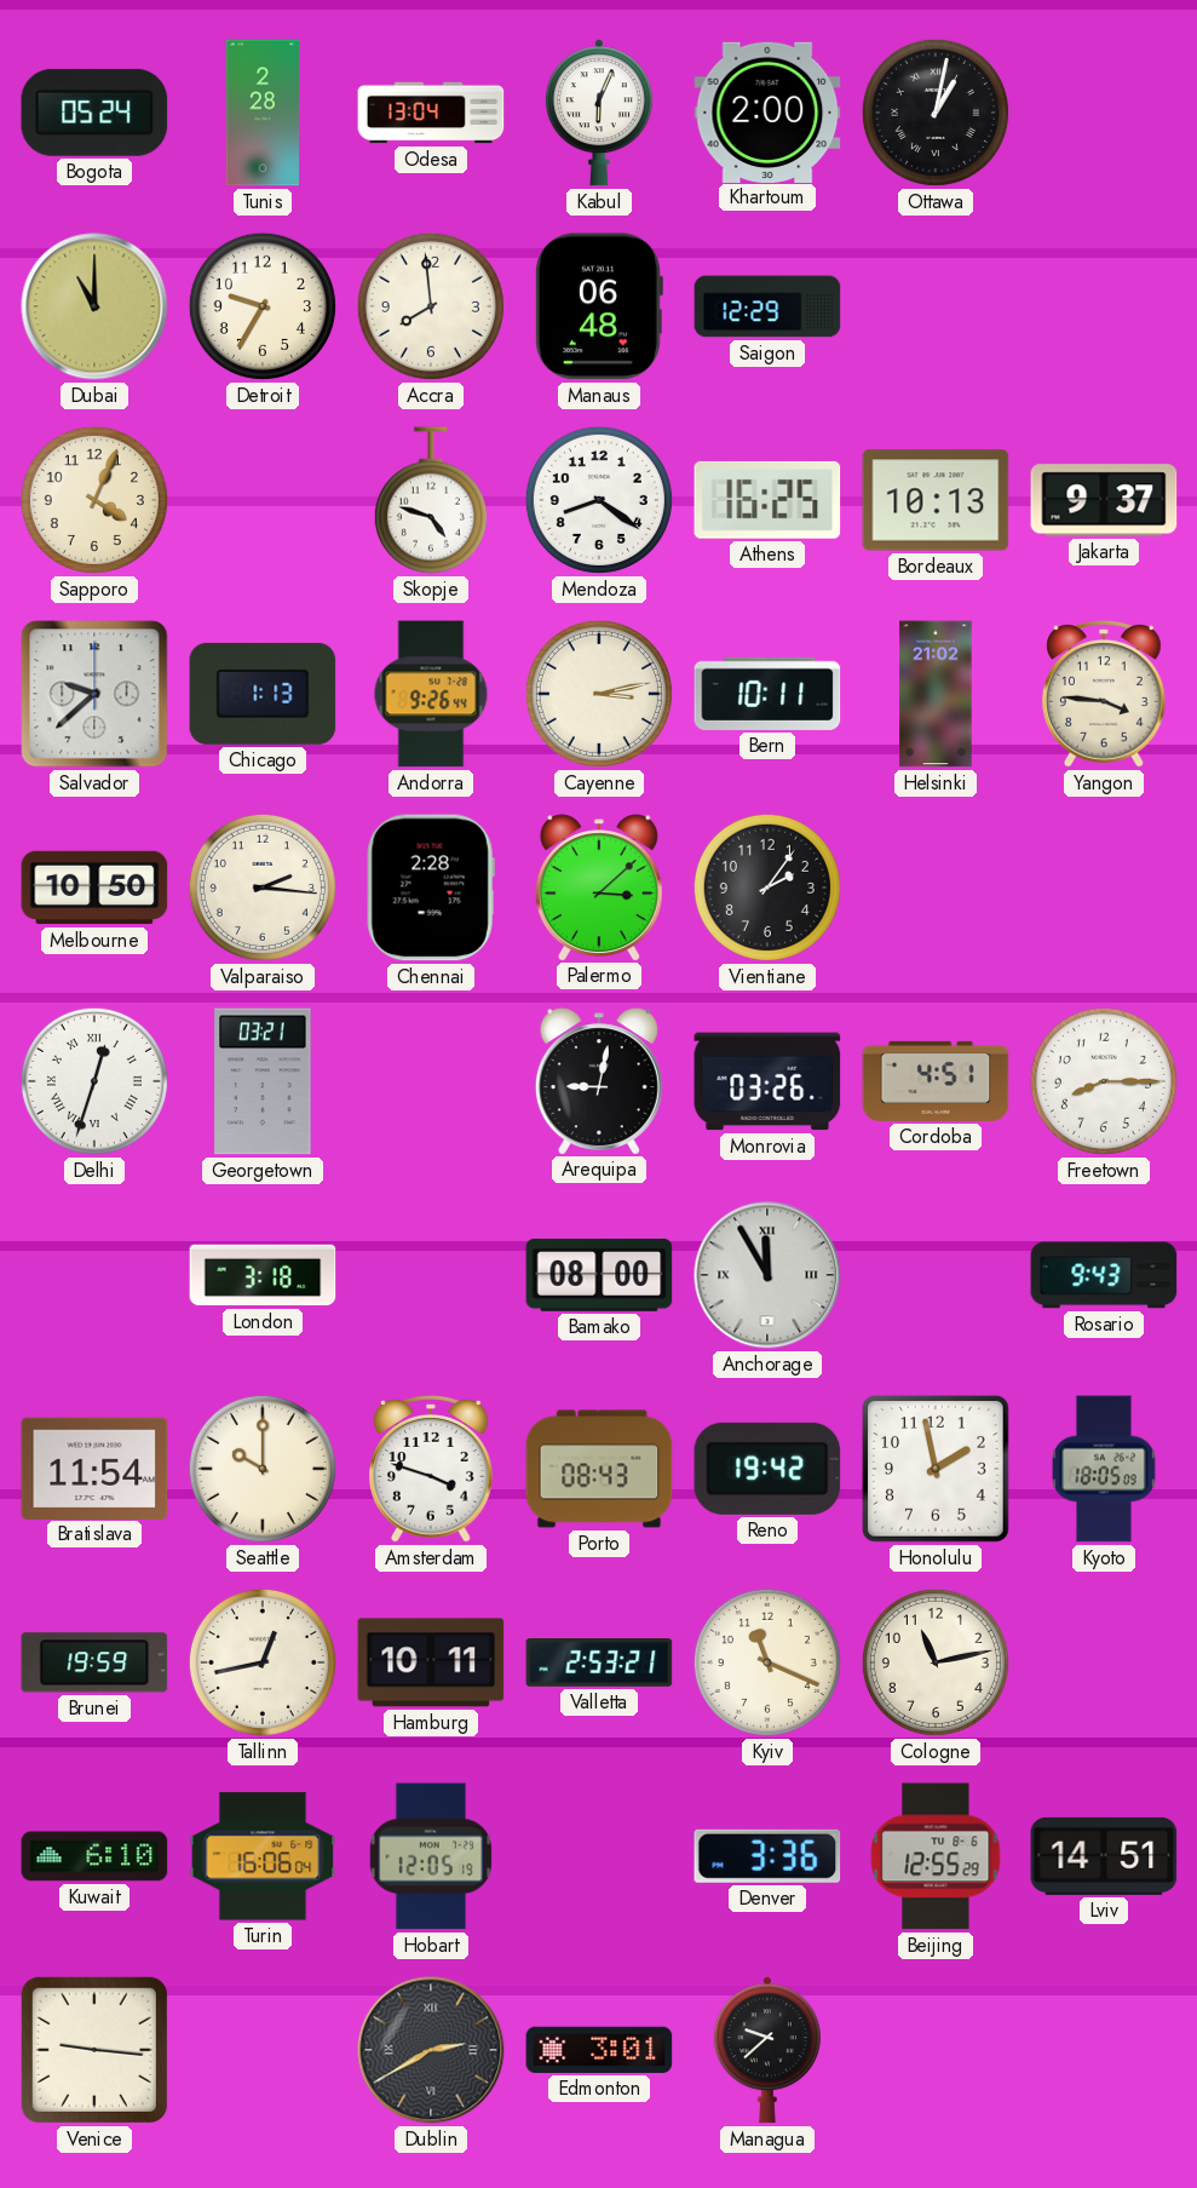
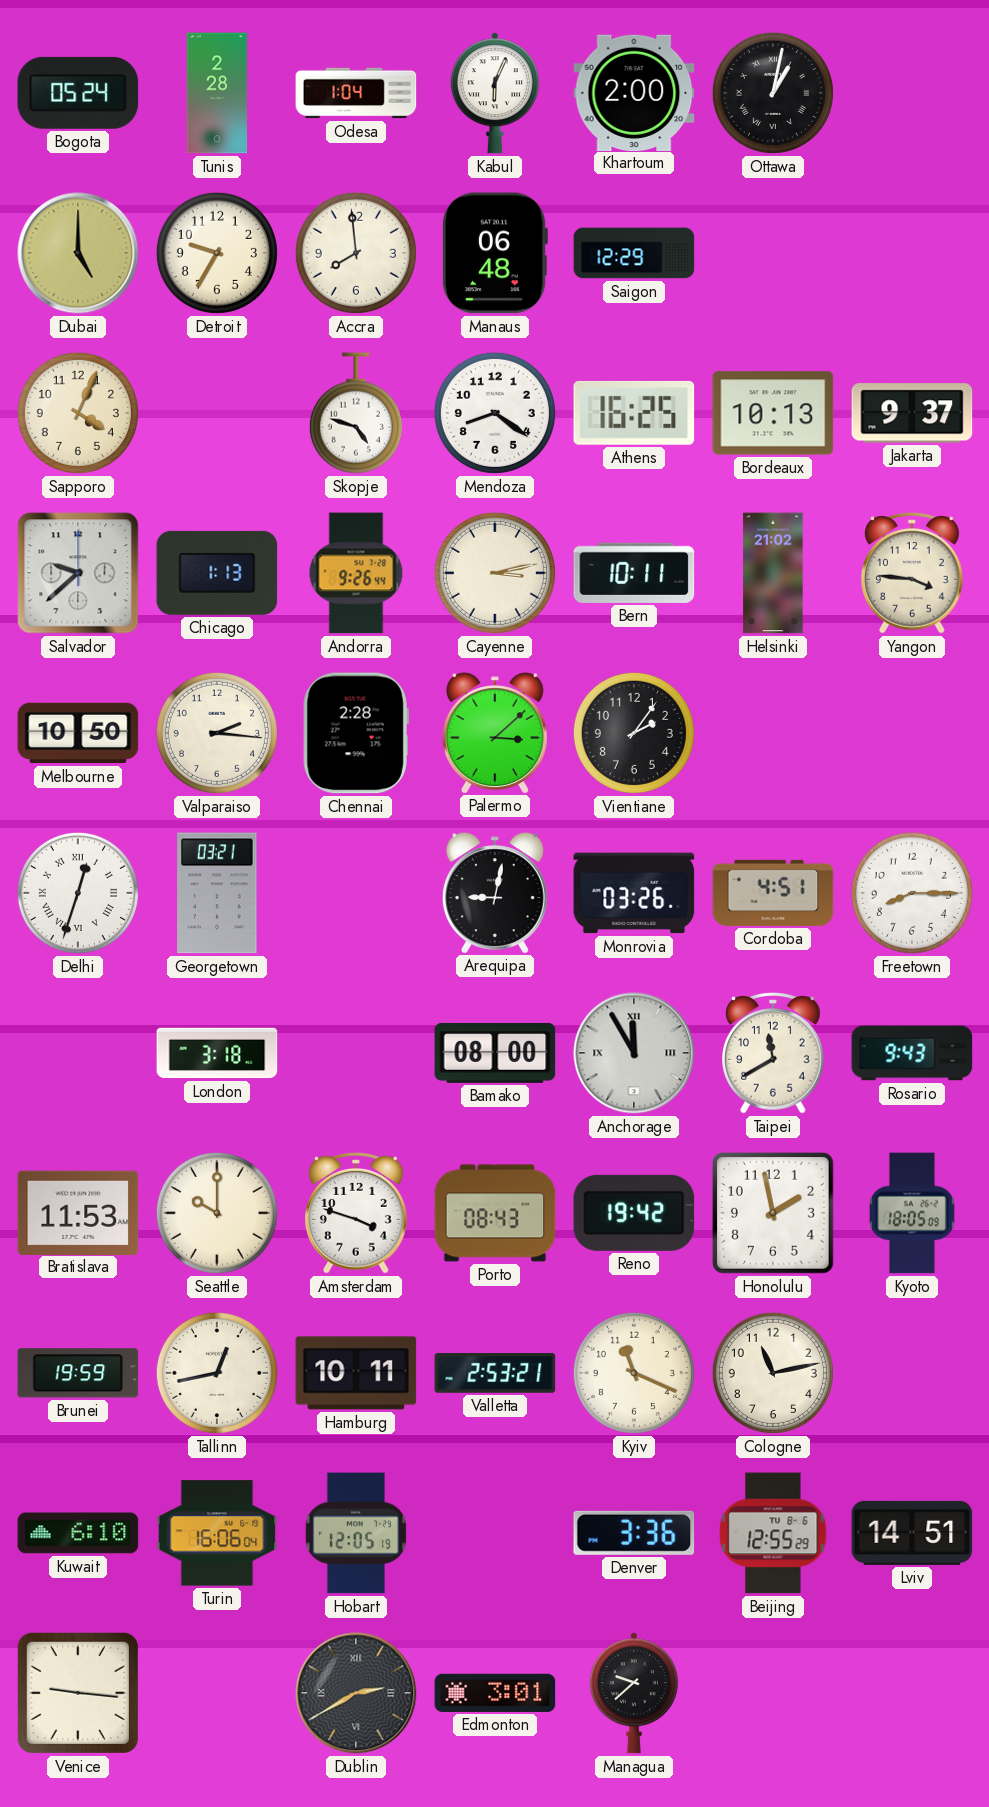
Odesa: 13:04 -> 1:04 (356, 93)
Dubai: 11:00 -> 5:00 (78, 253)
Taipei: none -> 11:40 (774, 1053)
Bratislava: 11:54 -> 11:53 (78, 1212)
